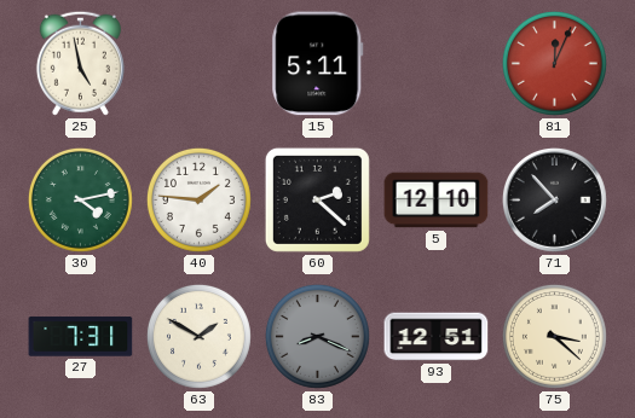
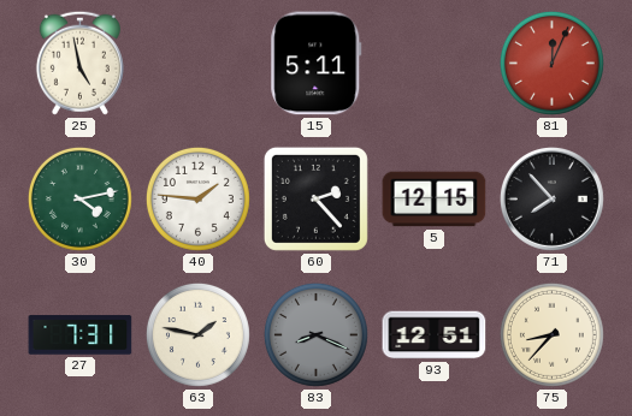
60: 2:22 -> 2:23 (315, 198)
5: 12:10 -> 12:15 (435, 200)
63: 1:50 -> 1:47 (197, 334)
75: 3:22 -> 8:37 (551, 334)
